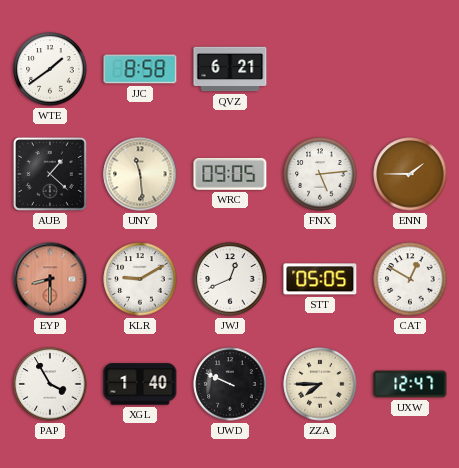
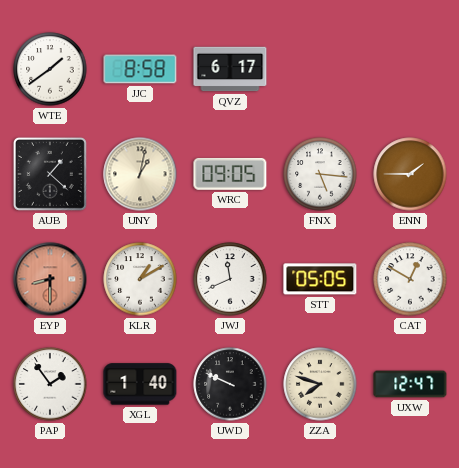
QVZ: 6:21 -> 6:17 (230, 69)
UNY: 11:29 -> 1:02 (140, 174)
FNX: 5:14 -> 5:16 (320, 174)
KLR: 9:10 -> 1:10 (140, 279)
JWJ: 12:41 -> 11:41 (230, 279)
PAP: 3:55 -> 1:54 (50, 384)
ZZA: 7:45 -> 7:48 (320, 384)
